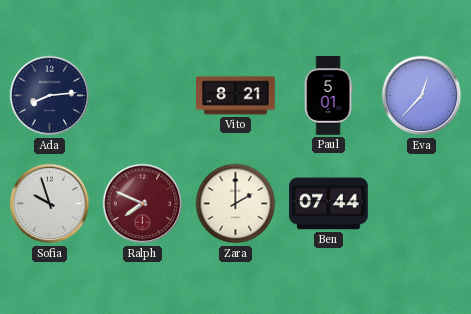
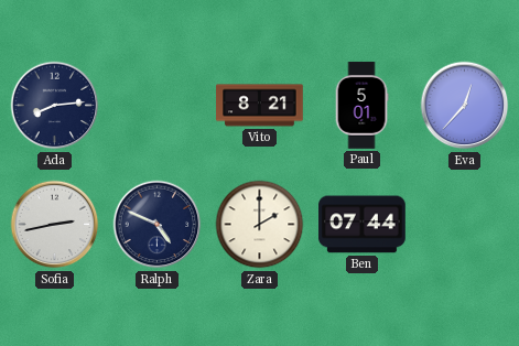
Sofia: 9:57 -> 2:43 (55, 225)
Ralph: 7:49 -> 4:49 (158, 225)
Ralph dial: burgundy -> navy (158, 225)
